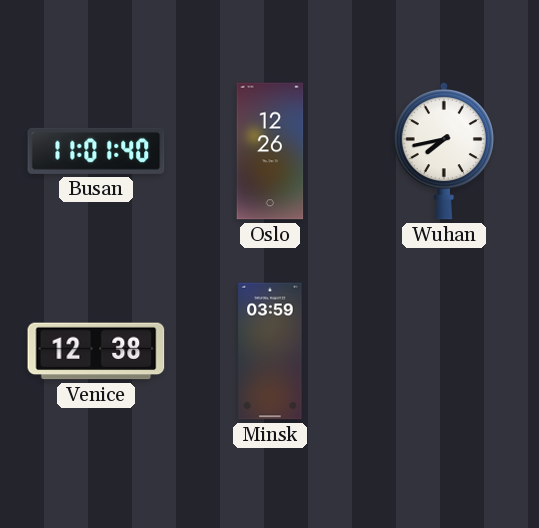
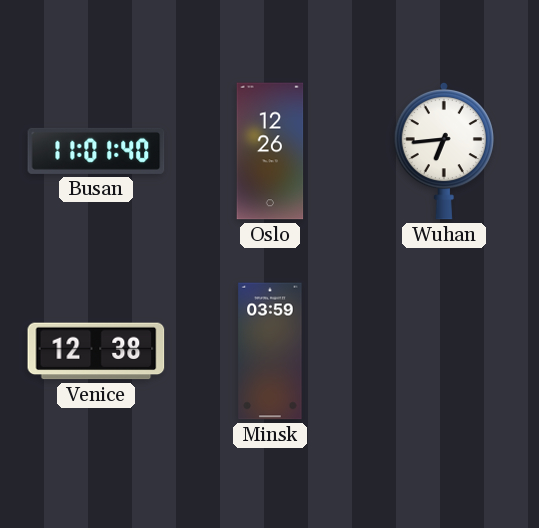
Wuhan: 7:43 -> 6:44 (444, 151)
